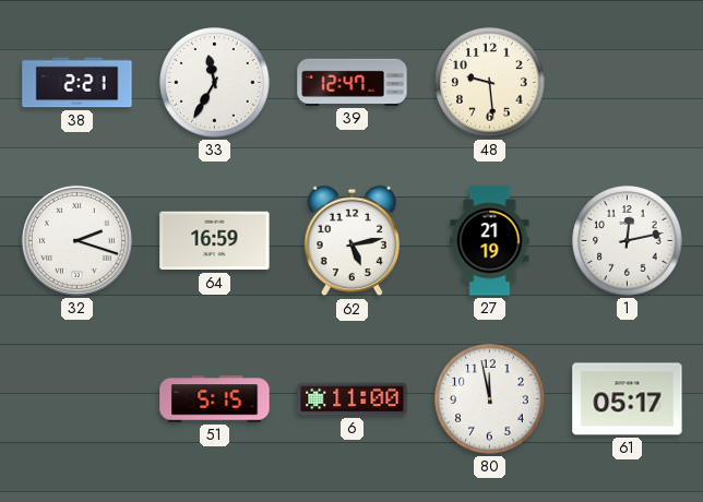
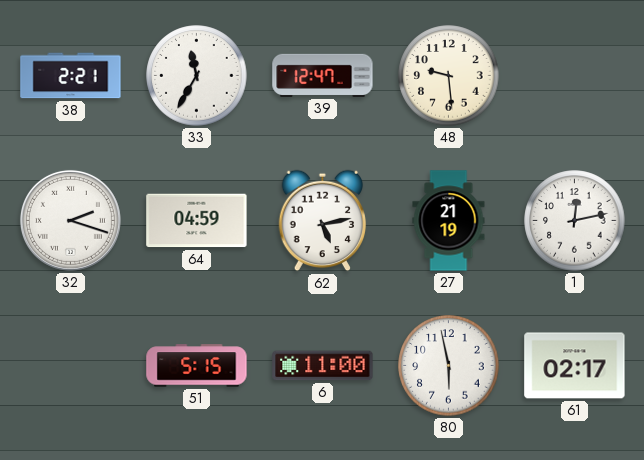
64: 16:59 -> 04:59 (197, 221)
80: 11:58 -> 5:58 (449, 366)
61: 05:17 -> 02:17 (575, 366)
